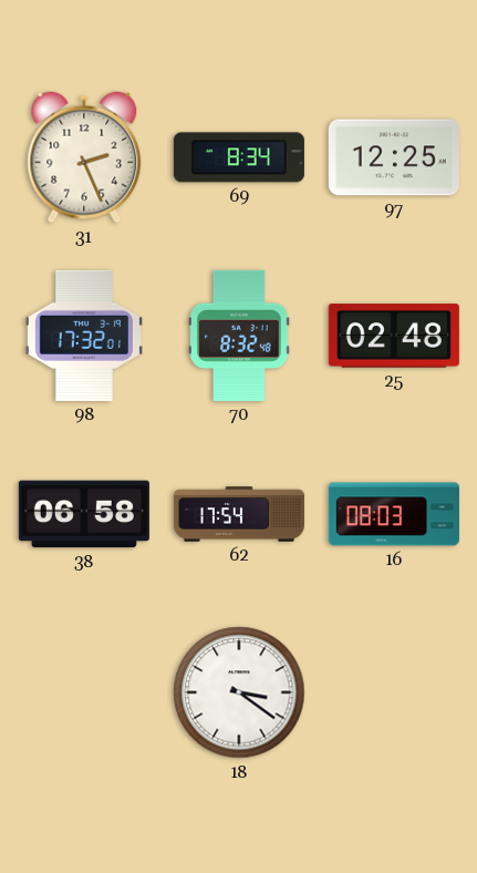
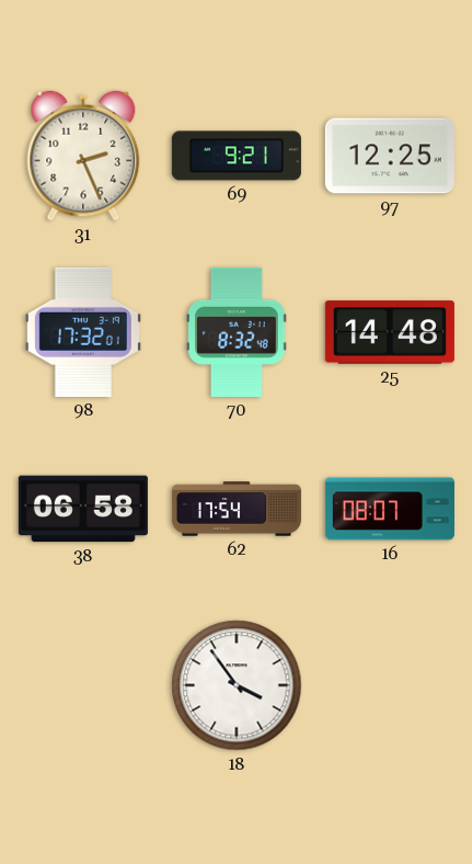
69: 8:34 -> 9:21 (237, 156)
25: 02:48 -> 14:48 (390, 332)
16: 08:03 -> 08:07 (390, 509)
18: 3:21 -> 3:54 (237, 685)
